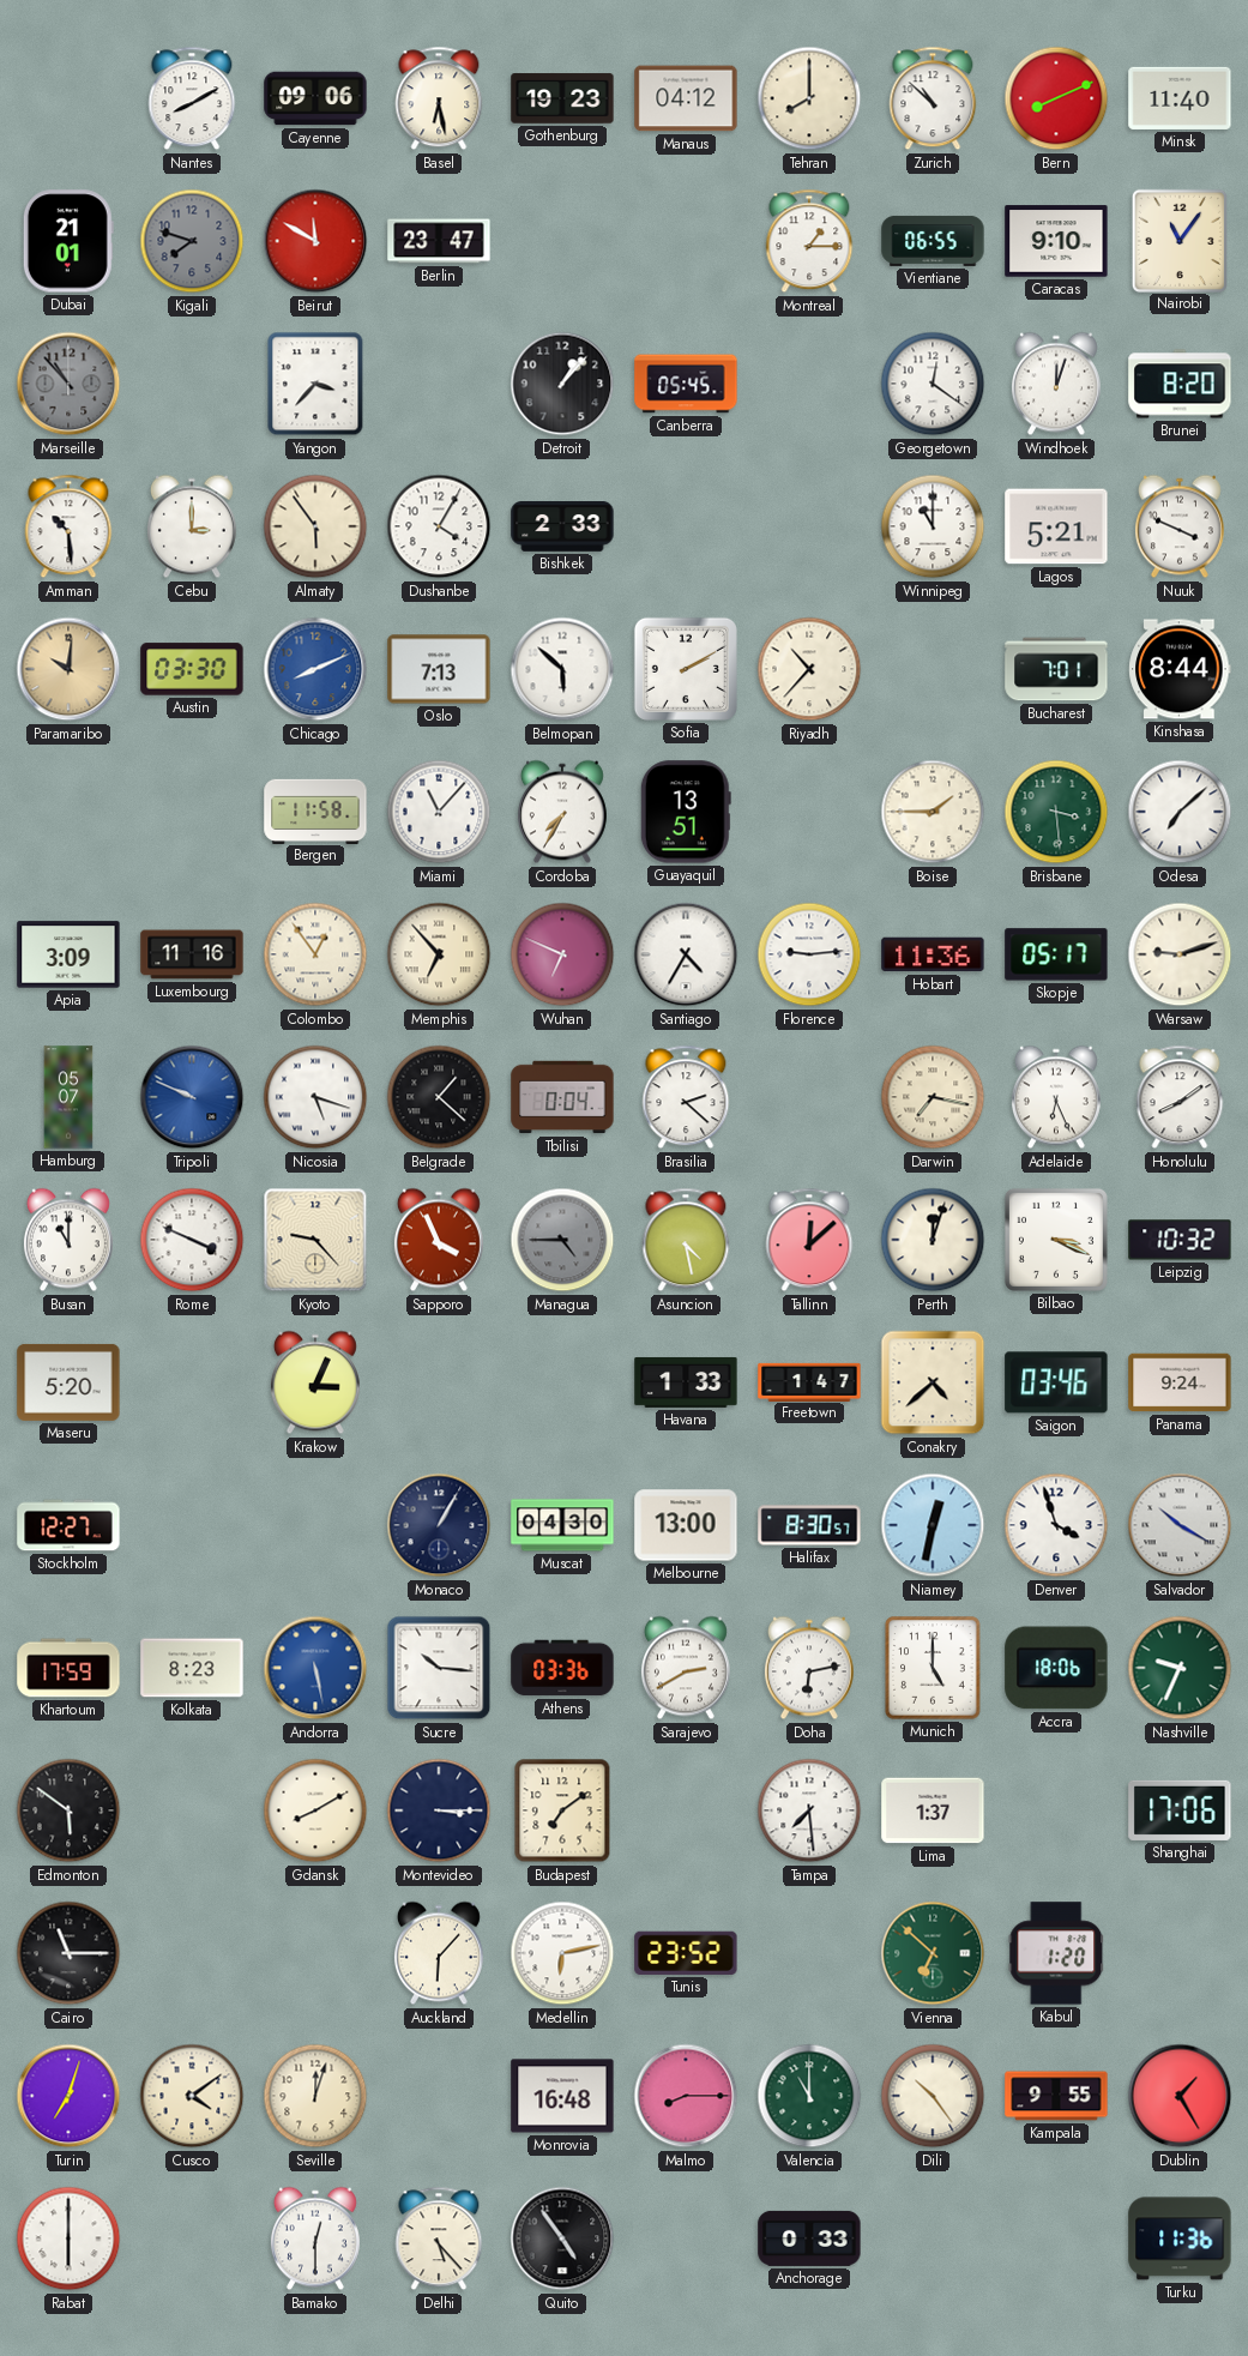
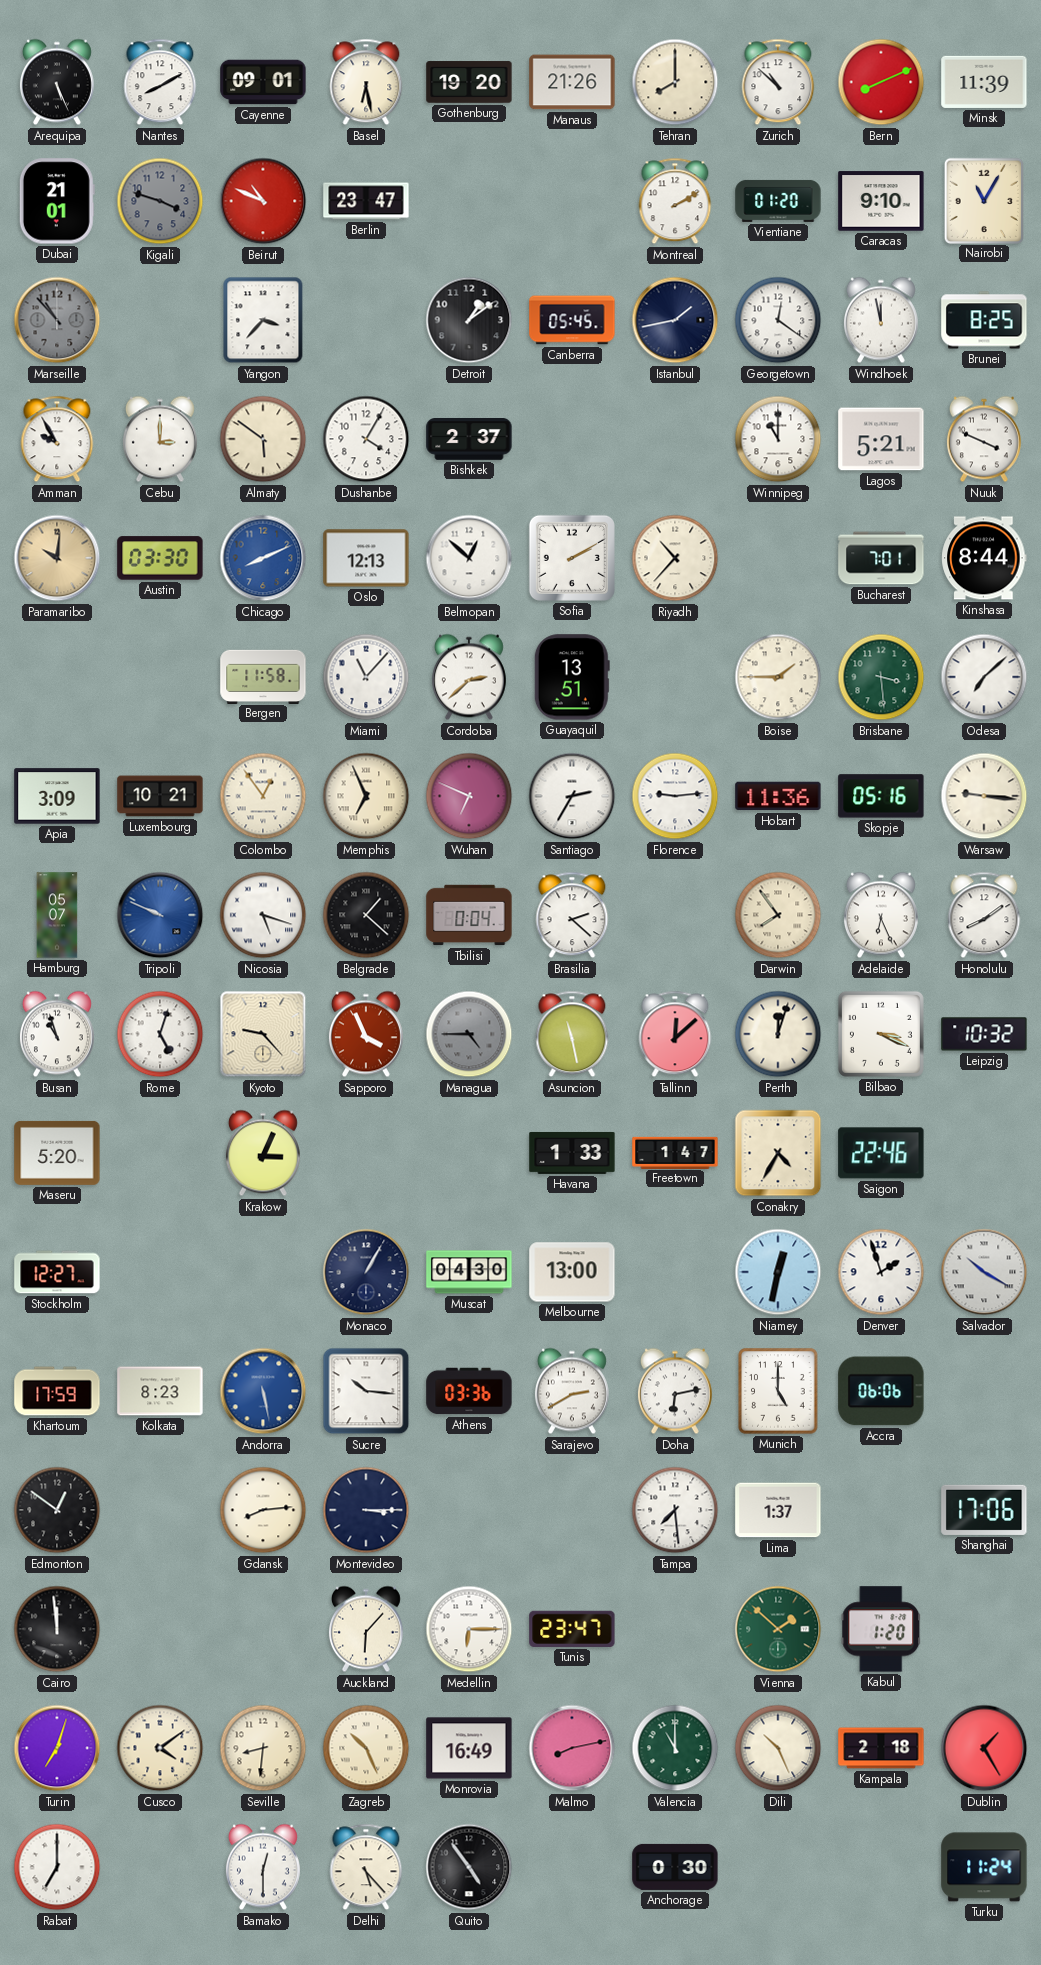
Arequipa: none -> 5:26 (57, 82)
Cayenne: 09:06 -> 09:01 (263, 82)
Gothenburg: 19:23 -> 19:20 (469, 82)
Manaus: 04:12 -> 21:26 (572, 82)
Minsk: 11:40 -> 11:39 (984, 82)
Kigali: 7:48 -> 3:48 (160, 201)
Beirut: 11:50 -> 10:49 (263, 201)
Montreal: 1:15 -> 2:10 (675, 201)
Vientiane: 06:55 -> 01:20 (778, 201)
Nairobi: 11:06 -> 11:05 (983, 200)
Detroit: 1:07 -> 1:09 (469, 320)
Istanbul: none -> 1:43 (675, 320)
Windhoek: 12:03 -> 11:58 (881, 320)
Brunei: 8:20 -> 8:25 (984, 320)
Amman: 10:29 -> 9:55 (57, 439)
Almaty: 5:54 -> 5:51 (263, 439)
Bishkek: 2:33 -> 2:37 (469, 439)
Oslo: 7:13 -> 12:13 (366, 558)
Belmopan: 5:52 -> 12:52 (469, 558)
Cordoba: 7:35 -> 2:38 (469, 677)
Luxembourg: 11:16 -> 10:21 (160, 796)
Memphis: 6:53 -> 6:56 (366, 796)
Santiago: 4:35 -> 2:35 (572, 796)
Skopje: 05:17 -> 05:16 (881, 796)
Warsaw: 9:12 -> 9:16 (984, 796)
Darwin: 7:17 -> 7:54 (778, 915)
Busan: 11:00 -> 10:57 (57, 1034)
Rome: 3:49 -> 5:03 (160, 1034)
Asuncion: 4:28 -> 11:28 (572, 1034)
Conakry: 4:38 -> 4:35 (778, 1153)
Saigon: 03:46 -> 22:46 (881, 1153)
Panama: 9:24 -> none (1180, 1382)
Halifax: 8:30 -> none (809, 1525)
Denver: 3:57 -> 1:57 (881, 1272)
Accra: 18:06 -> 06:06 (881, 1391)
Nashville: 9:34 -> none (1180, 1668)
Edmonton: 5:51 -> 12:51 (57, 1510)
Gdansk: 8:10 -> 8:14 (263, 1510)
Budapest: 7:09 -> none (562, 1810)
Cairo: 11:15 -> 11:59 (57, 1629)
Medellin: 6:13 -> 6:15 (469, 1629)
Tunis: 23:52 -> 23:47 (572, 1629)
Vienna: 6:52 -> 1:52 (778, 1629)
Seville: 12:03 -> 8:31 (263, 1748)
Zagreb: none -> 10:26 (366, 1748)
Monrovia: 16:48 -> 16:49 (469, 1748)
Malmo: 8:15 -> 8:13 (572, 1748)
Dili: 10:24 -> 10:26 (778, 1748)
Kampala: 9:55 -> 2:18 (881, 1748)
Rabat: 6:00 -> 7:00 (57, 1867)
Anchorage: 0:33 -> 0:30 (675, 1867)
Turku: 11:36 -> 11:24 (984, 1867)
